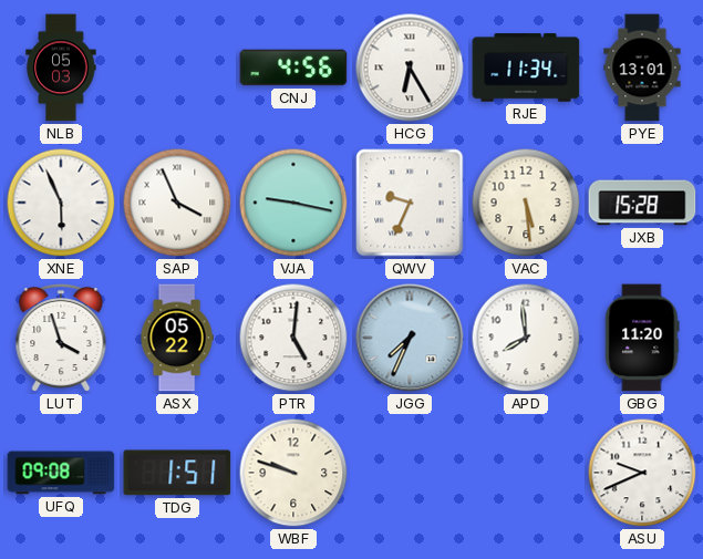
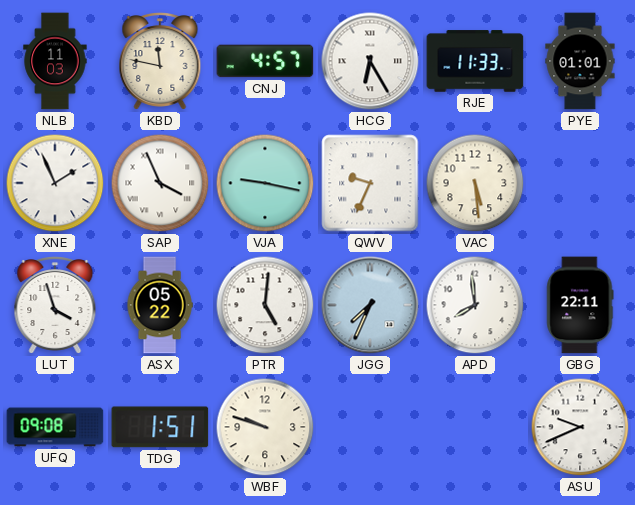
NLB: 05:03 -> 11:03 (55, 61)
KBD: none -> 11:47 (160, 62)
CNJ: 4:56 -> 4:57 (265, 61)
RJE: 11:34 -> 11:33 (475, 61)
PYE: 13:01 -> 01:01 (580, 61)
XNE: 5:56 -> 1:56 (55, 183)
JXB: 15:28 -> none (642, 203)
GBG: 11:20 -> 22:11 (580, 305)
